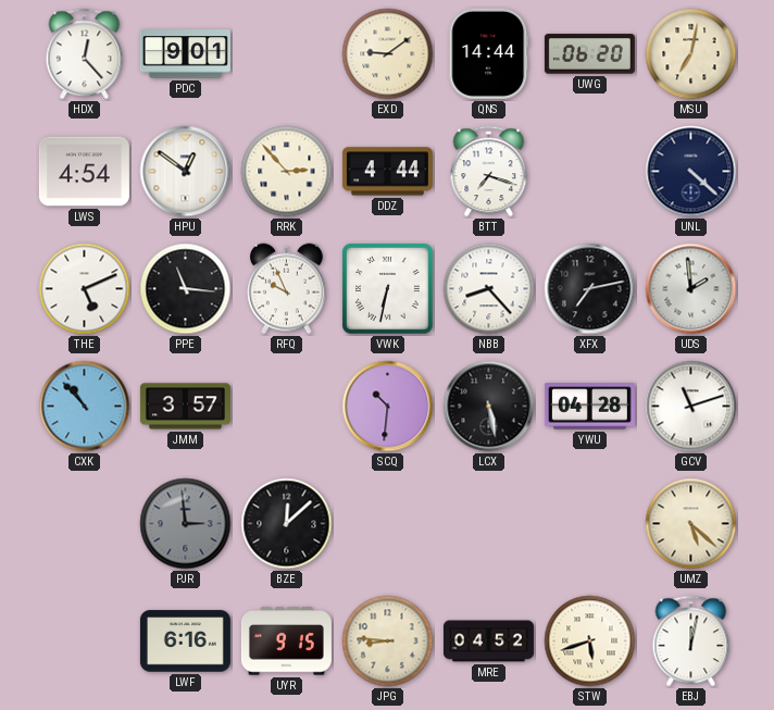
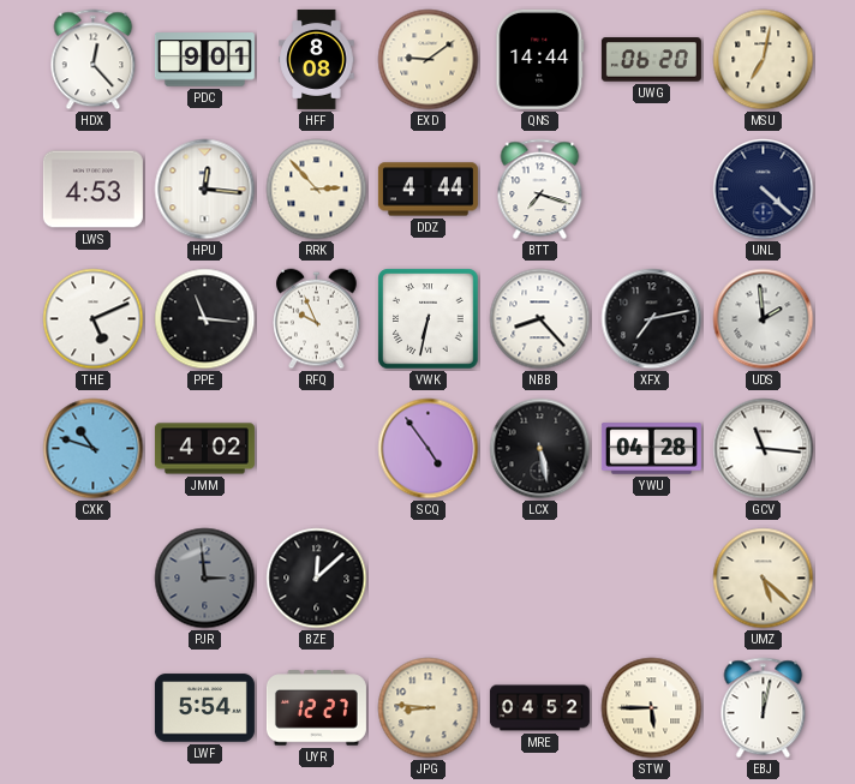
HFF: none -> 8:08 (317, 59)
LWS: 4:54 -> 4:53 (92, 190)
HPU: 12:51 -> 12:16 (205, 190)
CXK: 10:53 -> 10:48 (94, 449)
JMM: 3:57 -> 4:02 (204, 449)
SCQ: 10:31 -> 4:54 (429, 449)
GCV: 11:12 -> 11:16 (764, 449)
LWF: 6:16 -> 5:54 (204, 708)
UYR: 9:15 -> 12:27 (316, 708)
STW: 5:42 -> 5:45 (652, 708)
